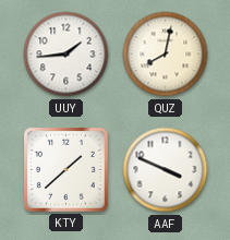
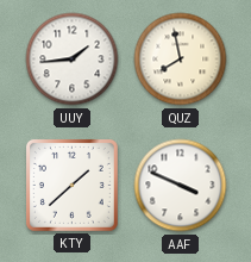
QUZ: 8:02 -> 7:58 (181, 60)
